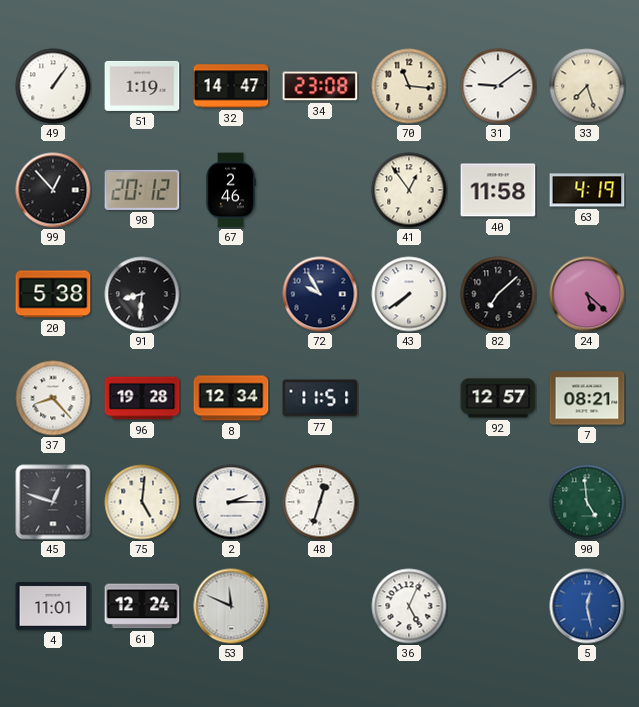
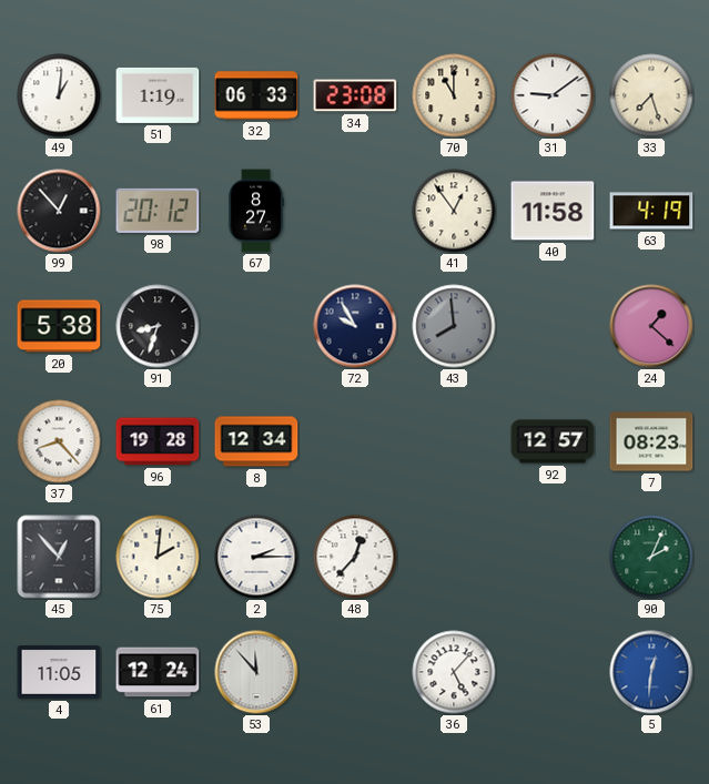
49: 1:06 -> 1:01 (59, 95)
32: 14:47 -> 06:33 (256, 95)
70: 11:16 -> 11:00 (454, 95)
67: 2:46 -> 8:27 (256, 211)
91: 8:31 -> 8:33 (158, 326)
43: 7:39 -> 7:59 (454, 326)
43 dial: white -> grey (454, 326)
82: 7:08 -> none (498, 294)
24: 5:22 -> 1:22 (651, 326)
77: 11:51 -> none (320, 398)
7: 08:21 -> 08:23 (651, 441)
45: 12:48 -> 12:53 (59, 557)
75: 5:01 -> 2:01 (158, 557)
48: 12:33 -> 12:37 (355, 557)
90: 4:59 -> 2:04 (651, 557)
4: 11:01 -> 11:05 (59, 672)
53: 11:49 -> 11:53 (256, 672)
36: 5:04 -> 5:07 (454, 672)
5: 12:28 -> 12:31 (651, 672)
